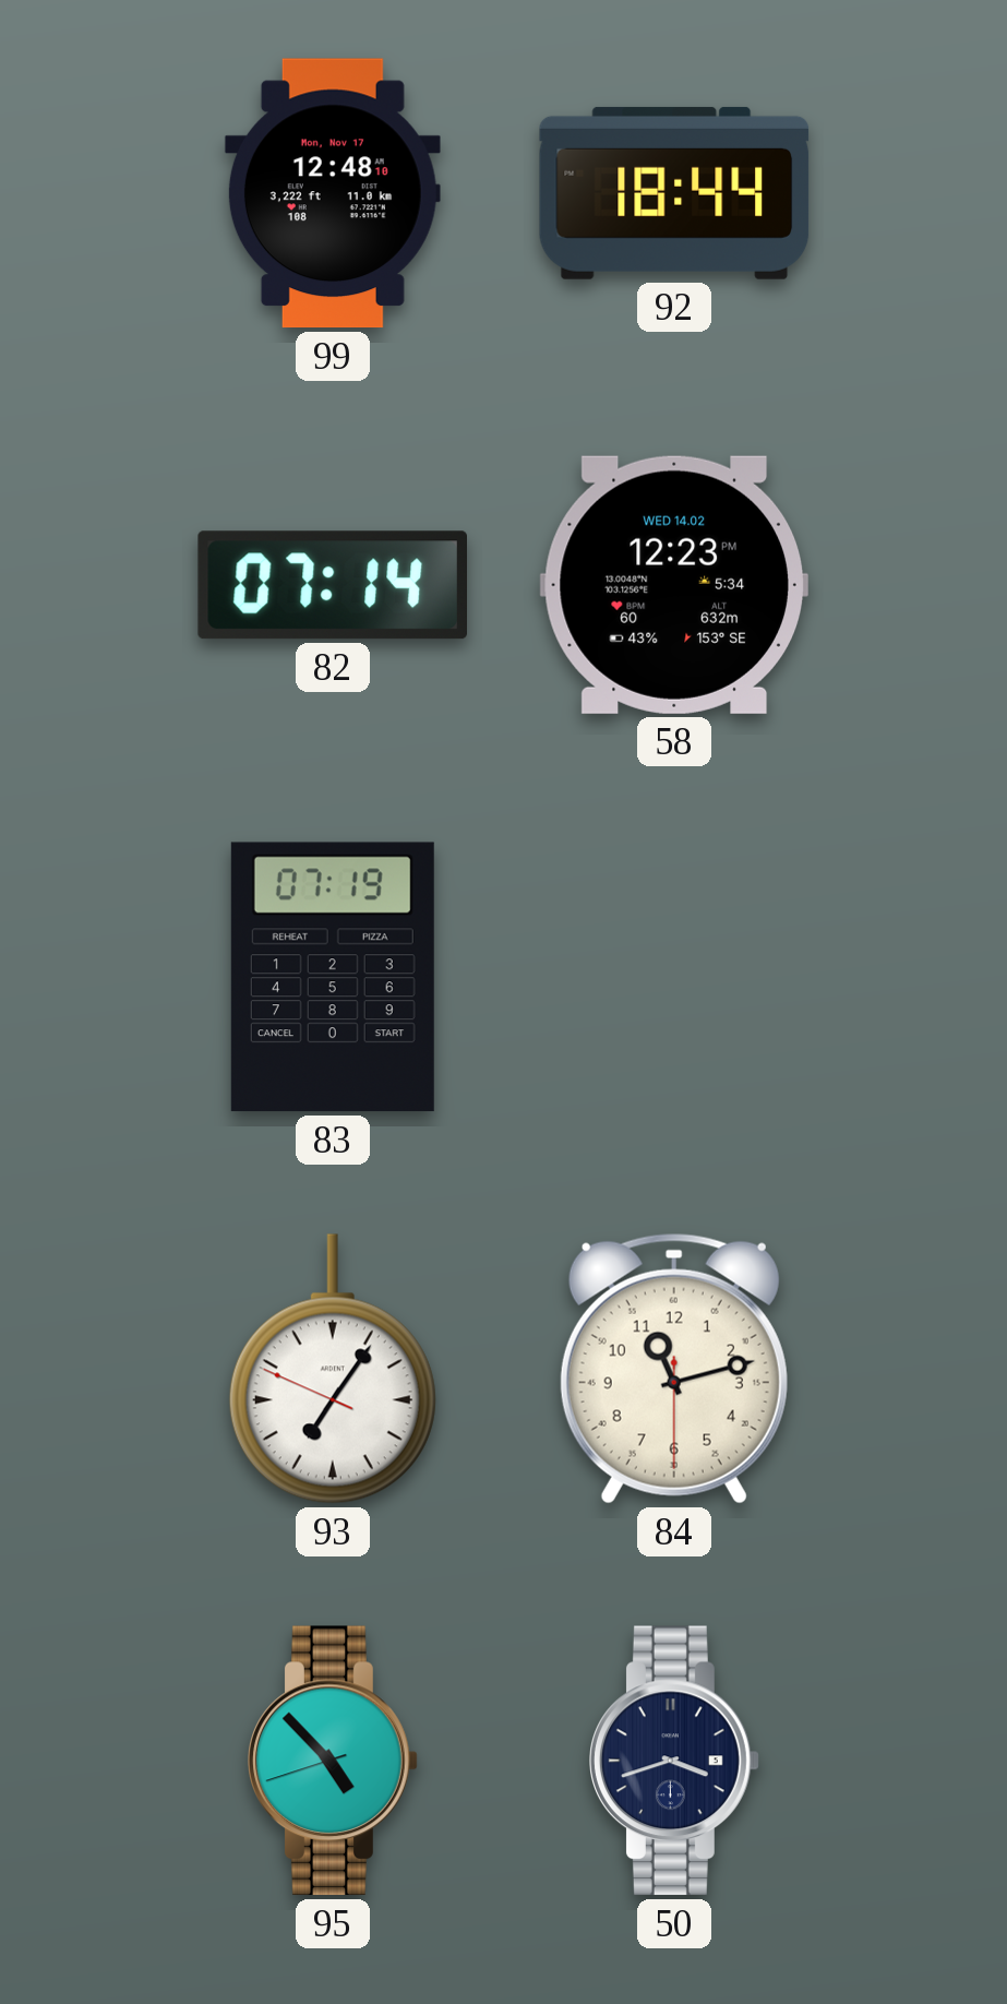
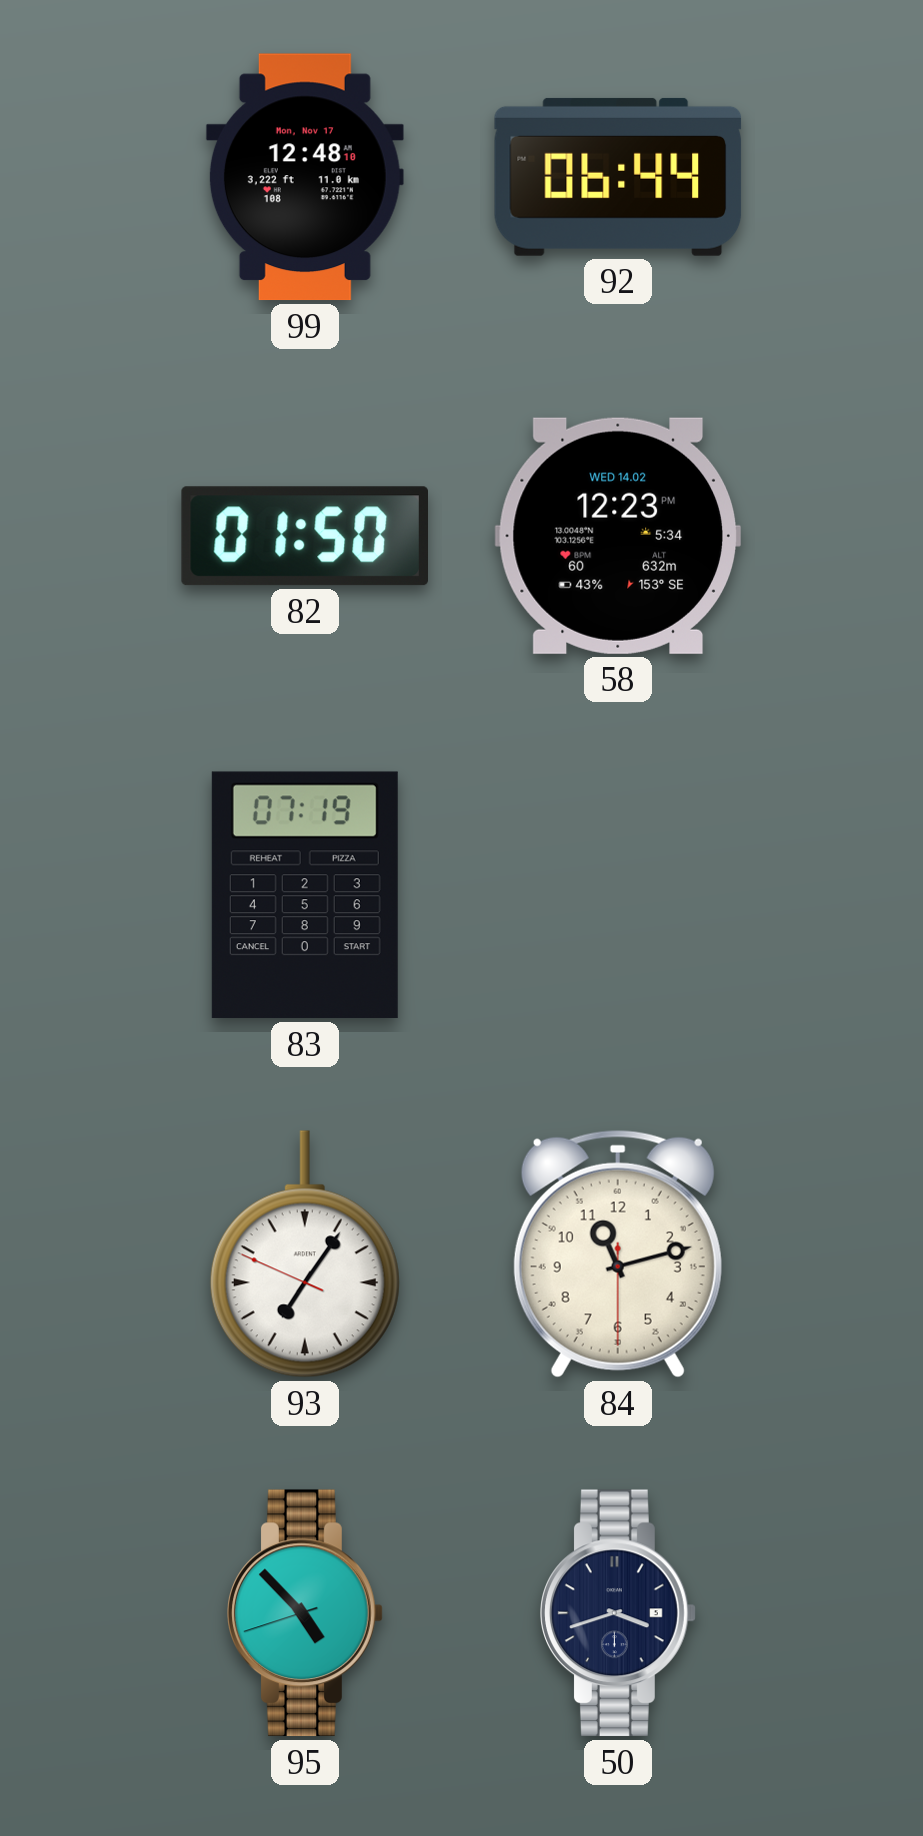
92: 18:44 -> 06:44 (618, 177)
82: 07:14 -> 01:50 (304, 536)
